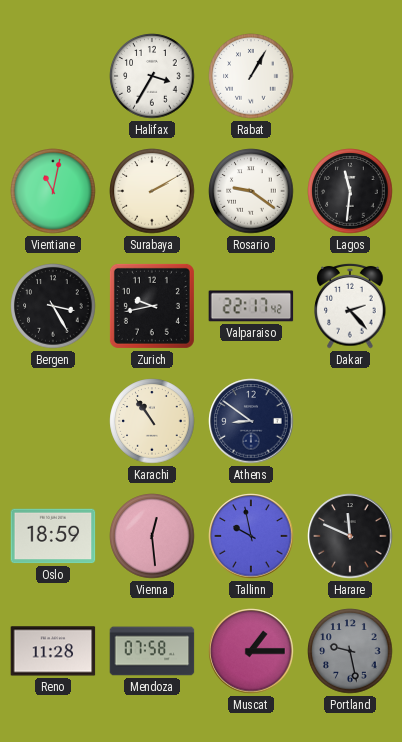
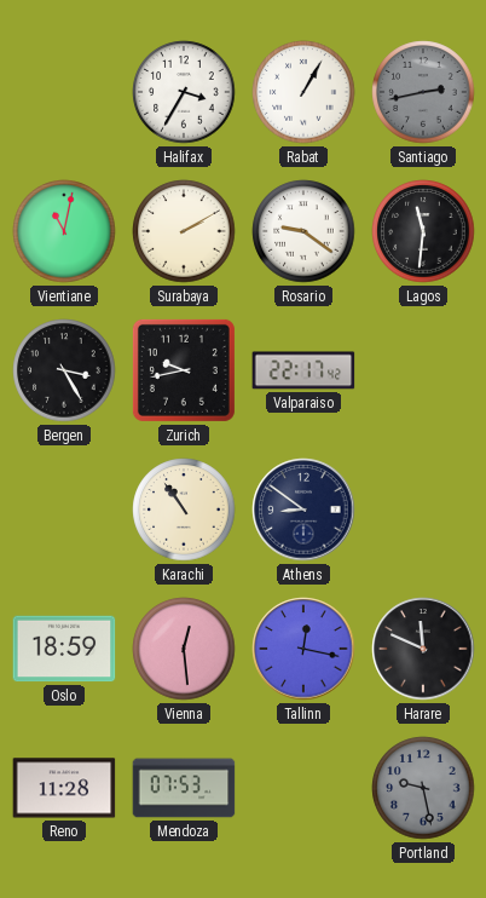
Santiago: none -> 2:43 (423, 92)
Dakar: 2:23 -> none (350, 306)
Tallinn: 9:58 -> 12:17 (303, 649)
Mendoza: 07:58 -> 07:53 (184, 788)
Muscat: 1:15 -> none (251, 651)
